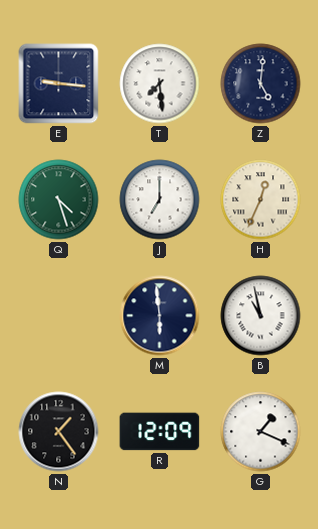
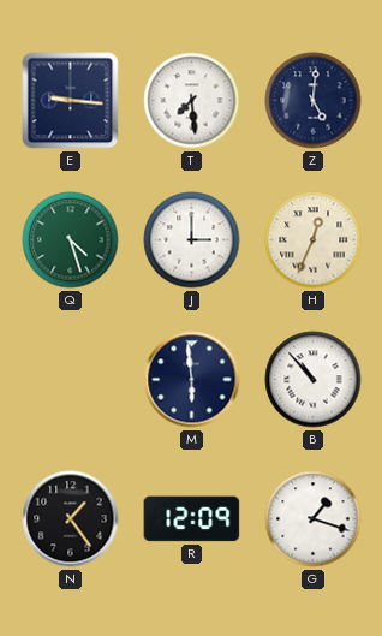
J: 7:00 -> 3:00 (192, 240)
B: 10:58 -> 10:53 (314, 380)
G: 1:19 -> 1:18 (314, 519)
